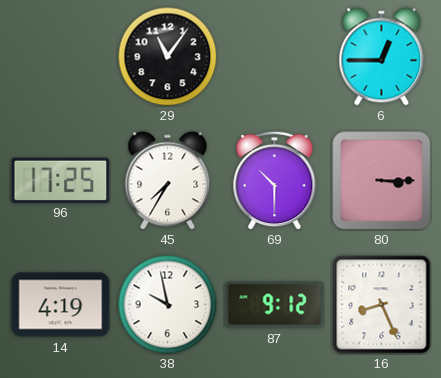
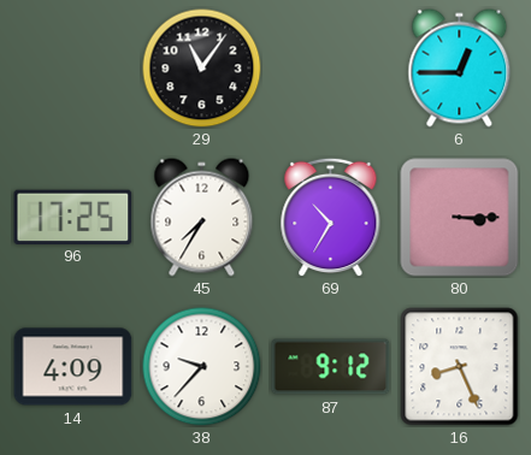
69: 10:30 -> 10:35 (331, 217)
14: 4:19 -> 4:09 (73, 367)
38: 9:58 -> 9:37 (202, 367)
